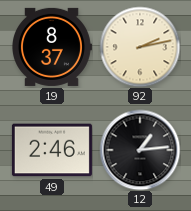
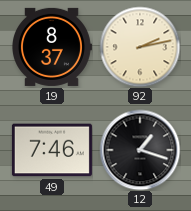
49: 2:46 -> 7:46 (52, 150)
12: 1:14 -> 1:18 (140, 150)
